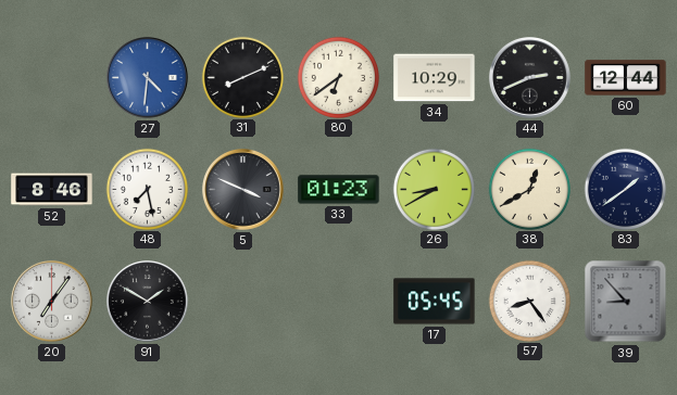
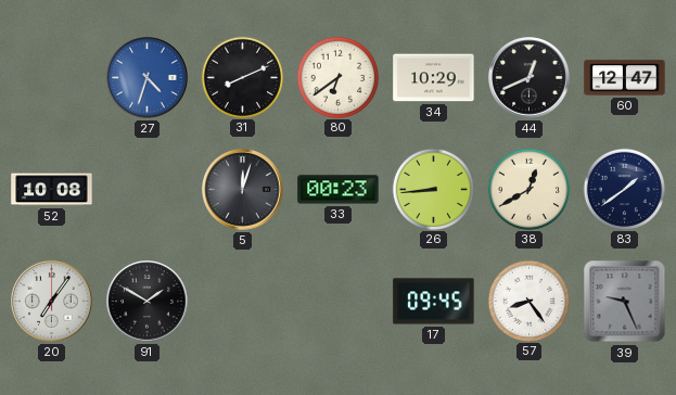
27: 4:31 -> 4:33 (148, 78)
44: 2:41 -> 12:41 (530, 78)
60: 12:44 -> 12:47 (625, 78)
52: 8:46 -> 10:08 (52, 190)
48: 7:28 -> none (147, 189)
5: 3:49 -> 12:03 (243, 190)
33: 01:23 -> 00:23 (339, 190)
26: 8:40 -> 8:44 (433, 189)
17: 05:45 -> 09:45 (434, 302)
39: 8:53 -> 9:26 (625, 302)
